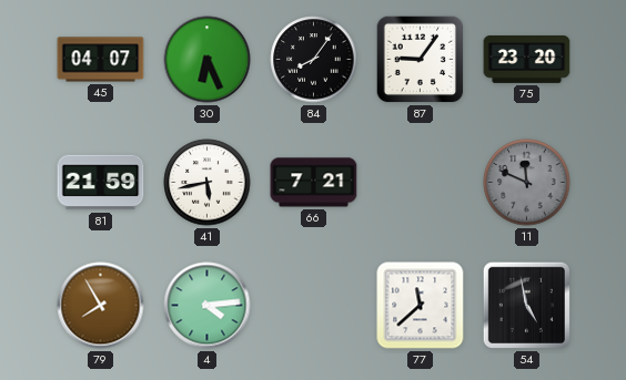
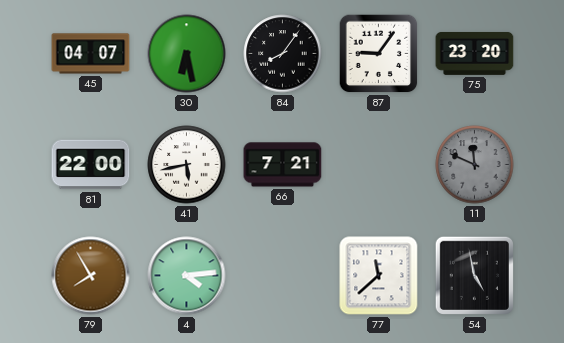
30: 6:26 -> 6:28 (187, 54)
81: 21:59 -> 22:00 (91, 165)
